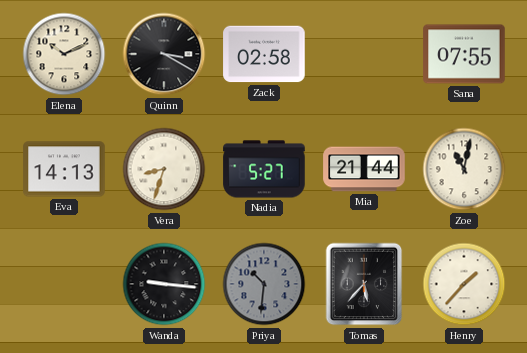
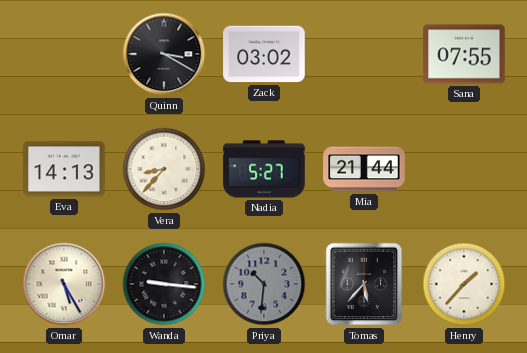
Elena: 10:11 -> none (64, 54)
Zack: 02:58 -> 03:02 (264, 54)
Vera: 8:33 -> 8:37 (164, 169)
Zoe: 11:02 -> none (464, 169)
Omar: none -> 5:25 (64, 284)
